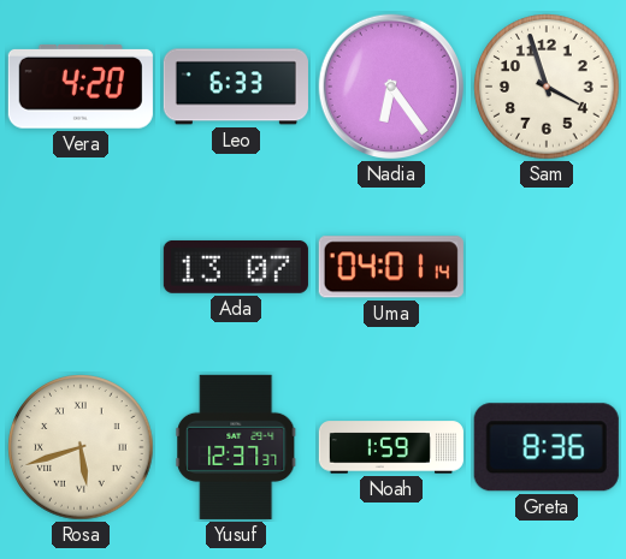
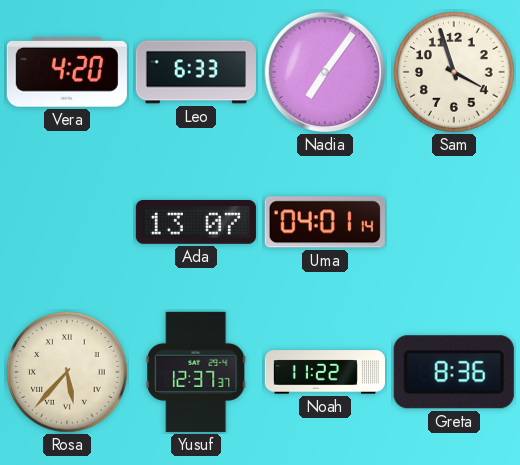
Nadia: 6:24 -> 7:06 (325, 72)
Rosa: 5:42 -> 5:37 (67, 372)
Noah: 1:59 -> 11:22 (325, 372)
